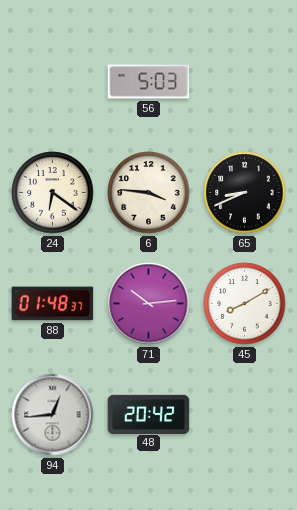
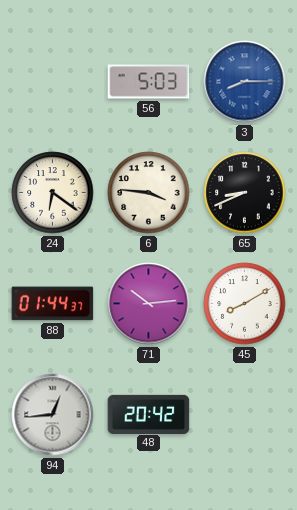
3: none -> 8:15 (245, 82)
88: 01:48 -> 01:44 (53, 304)
